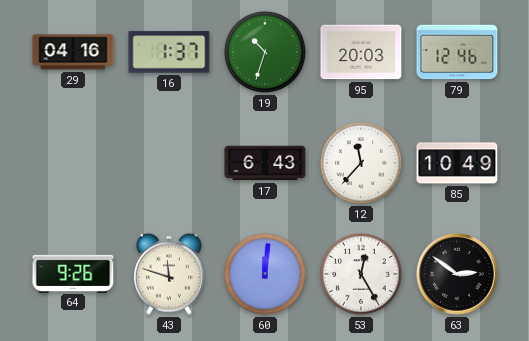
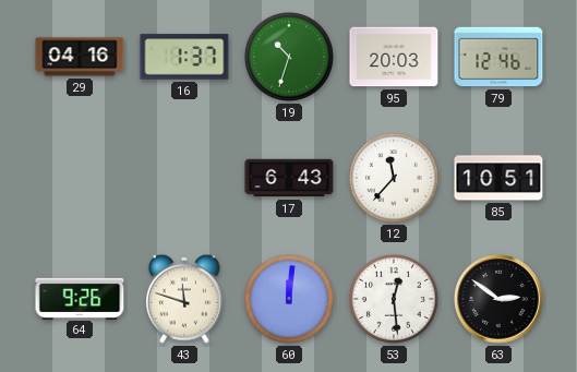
85: 10:49 -> 10:51 (498, 178)
53: 12:25 -> 12:29 (394, 299)
